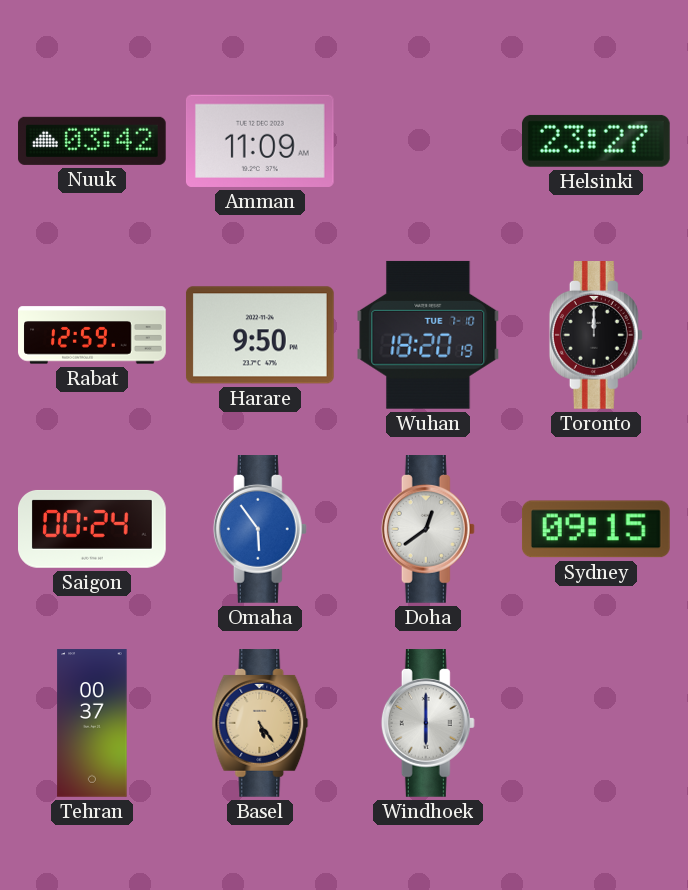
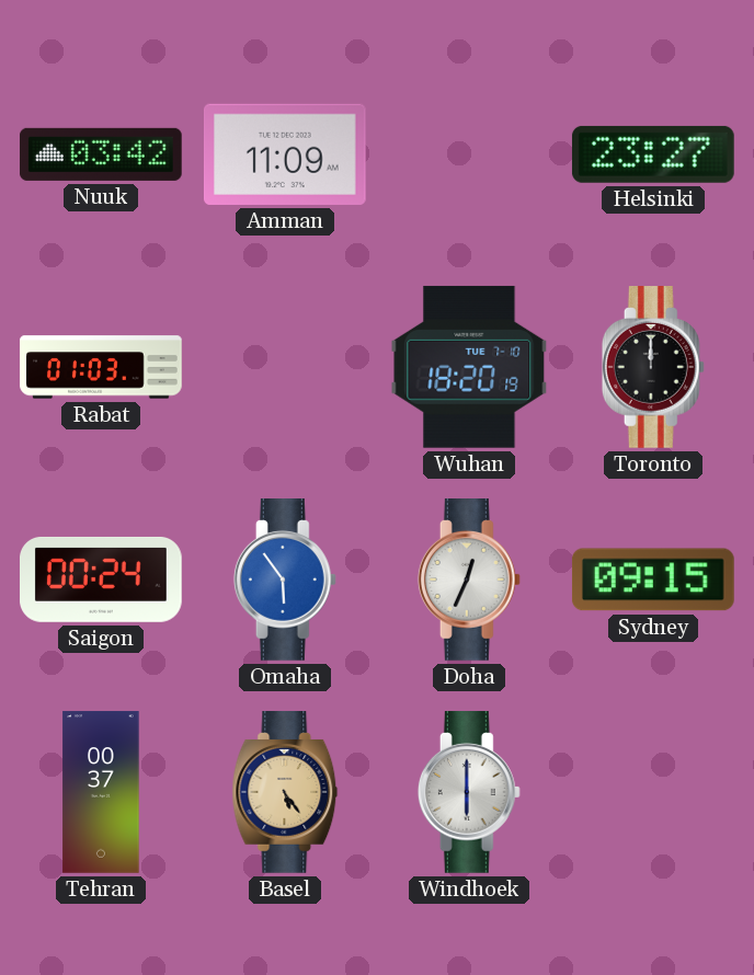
Rabat: 12:59 -> 01:03 (101, 367)
Harare: 9:50 -> none (260, 335)
Doha: 12:39 -> 12:34 (469, 581)
